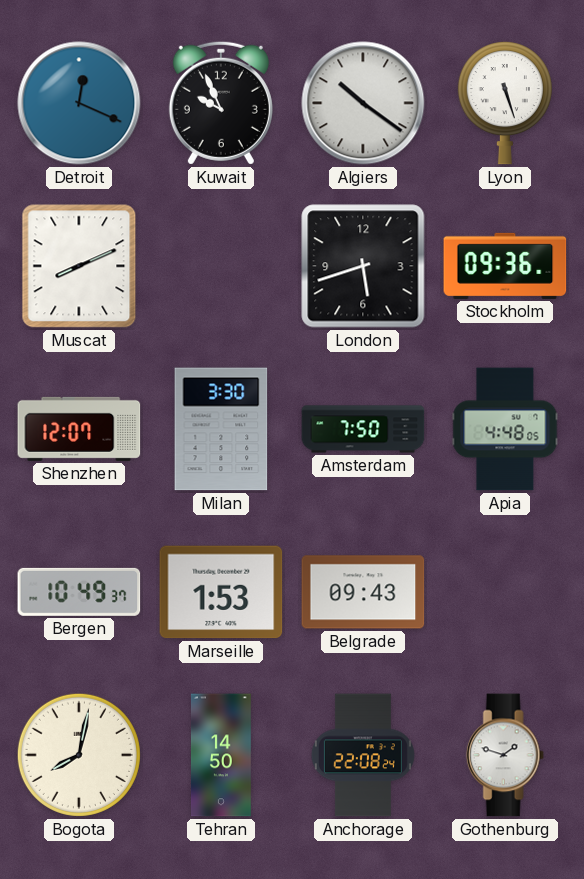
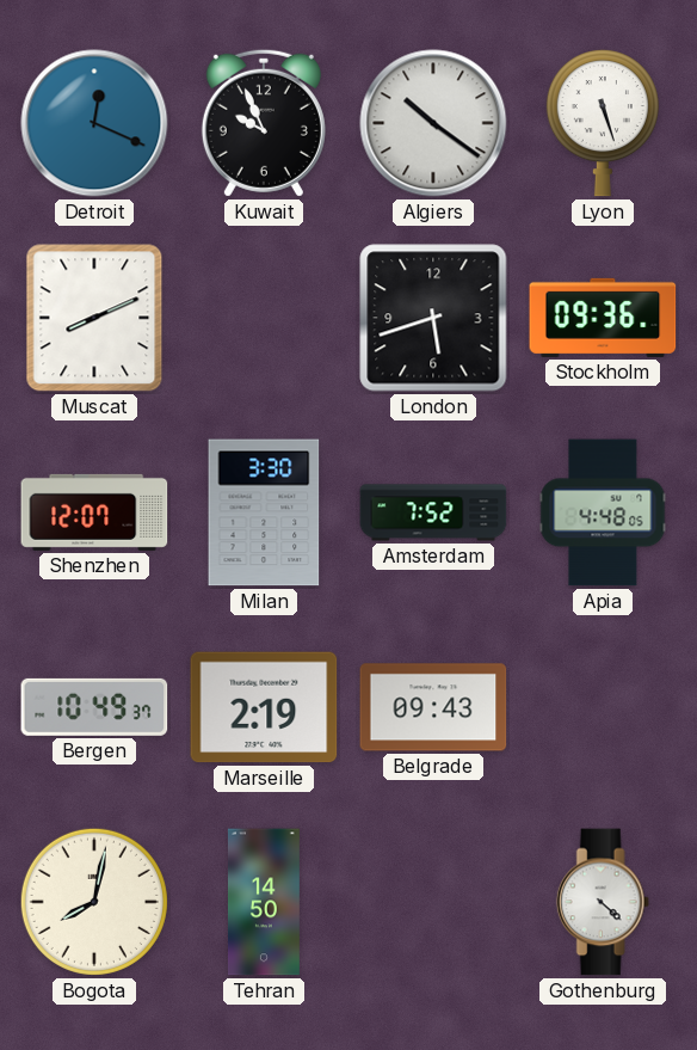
Amsterdam: 7:50 -> 7:52 (433, 512)
Marseille: 1:53 -> 2:19 (264, 707)
Anchorage: 22:08 -> none (363, 755)
Gothenburg: 1:48 -> 4:22 (603, 902)
